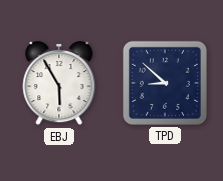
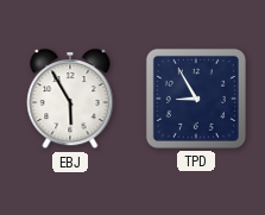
TPD: 8:52 -> 8:55 (196, 99)
